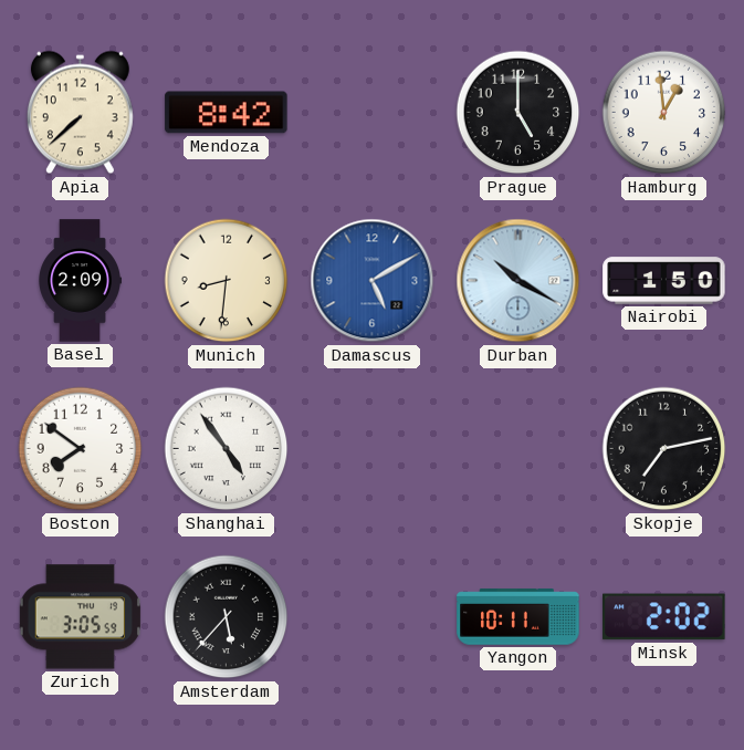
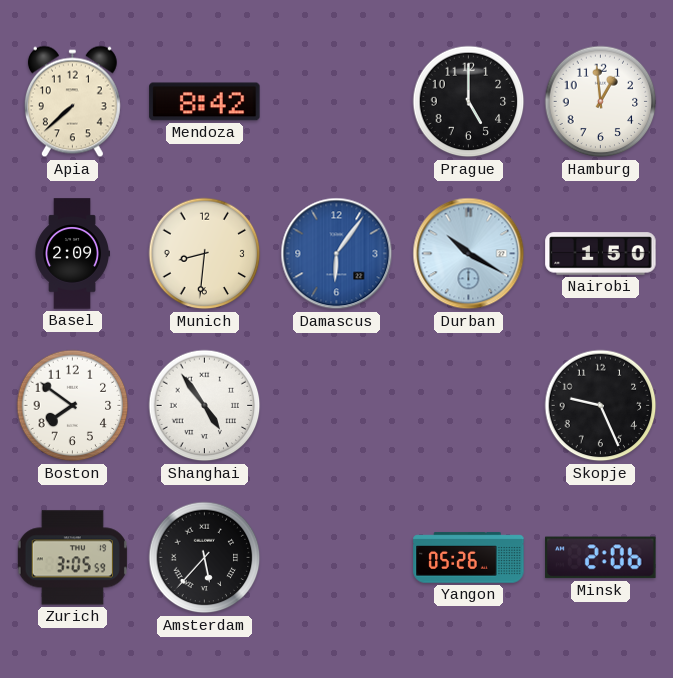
Damascus: 5:10 -> 6:06 (337, 254)
Skopje: 7:13 -> 9:26 (601, 406)
Yangon: 10:11 -> 05:26 (469, 558)
Minsk: 2:02 -> 2:06 (601, 558)
